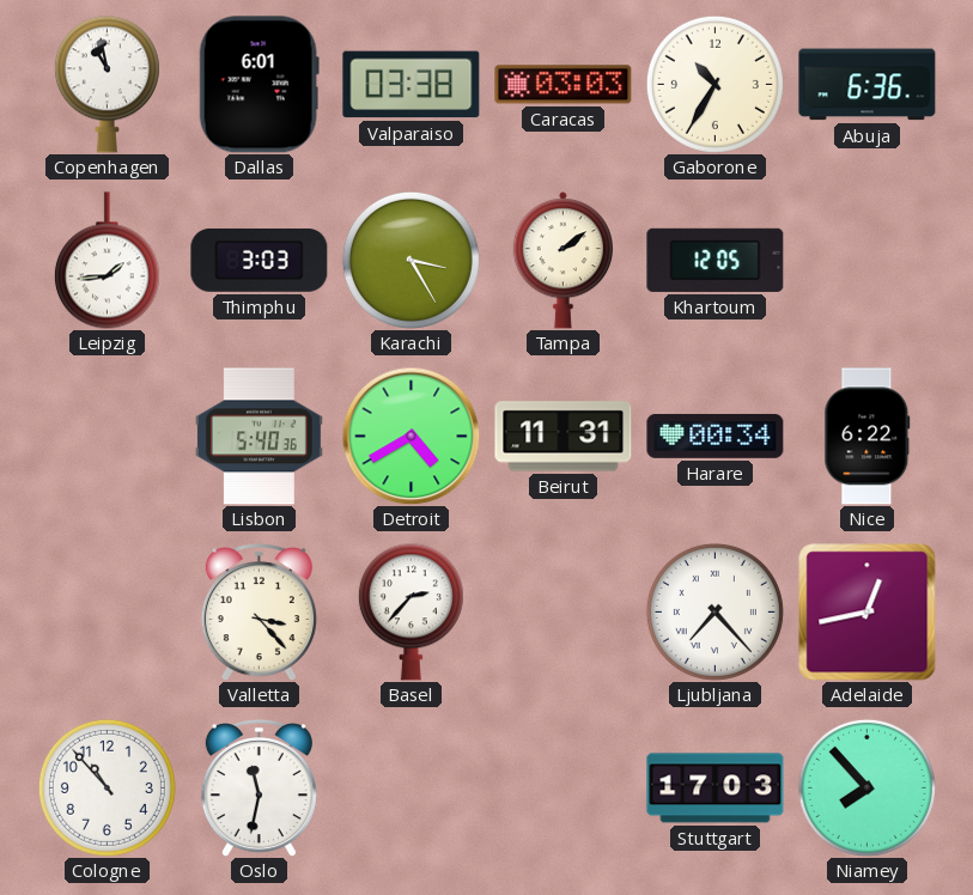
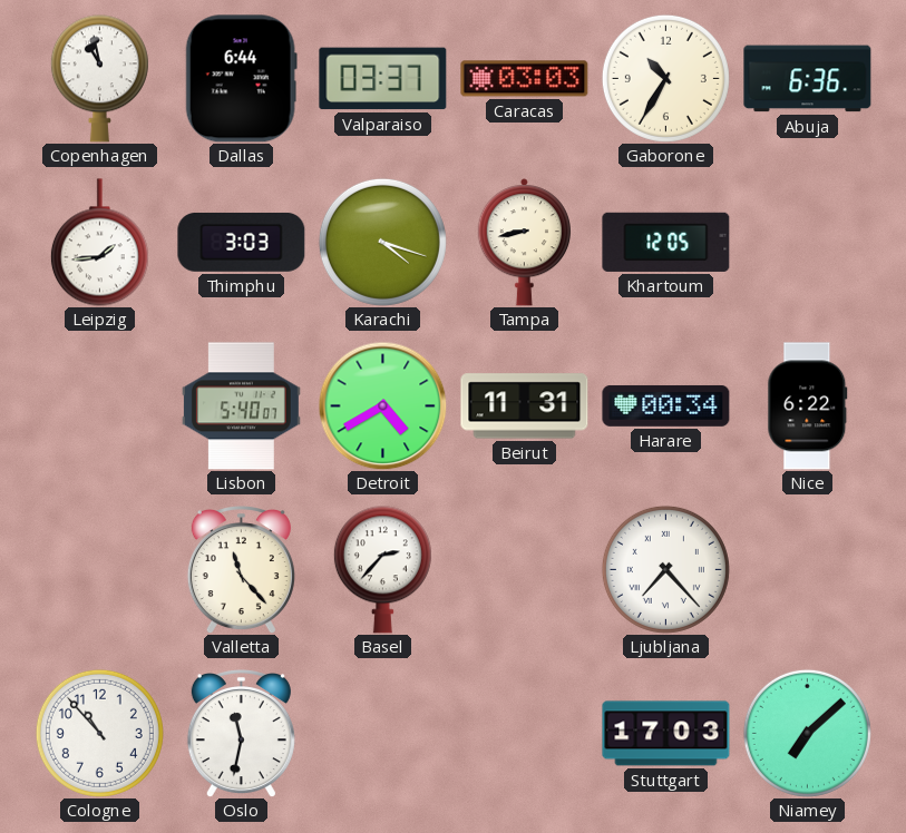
Dallas: 6:01 -> 6:44 (241, 79)
Valparaiso: 03:38 -> 03:37 (383, 79)
Karachi: 3:25 -> 4:18 (382, 242)
Tampa: 2:09 -> 8:43 (524, 243)
Lisbon: 5:40:36 -> 5:40:07 (241, 406)
Valletta: 3:23 -> 11:23 (241, 570)
Adelaide: 12:43 -> none (868, 613)
Niamey: 7:53 -> 7:08 (807, 733)
